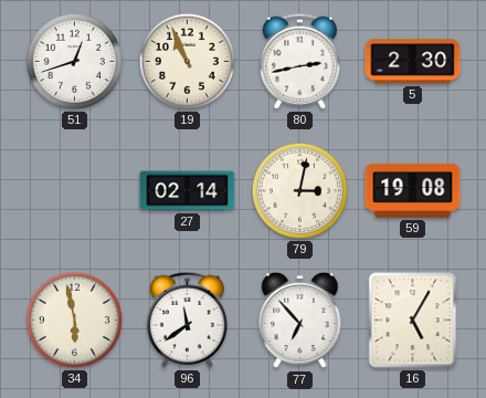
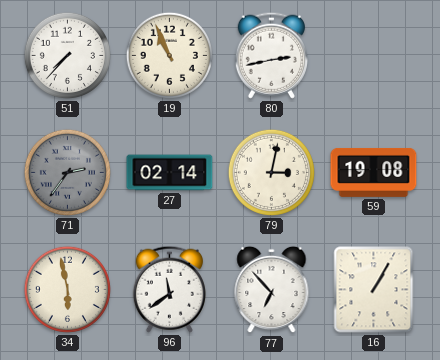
51: 12:42 -> 7:37 (67, 55)
5: 2:30 -> none (413, 62)
71: none -> 2:36 (67, 172)
16: 5:05 -> 1:05 (374, 290)
